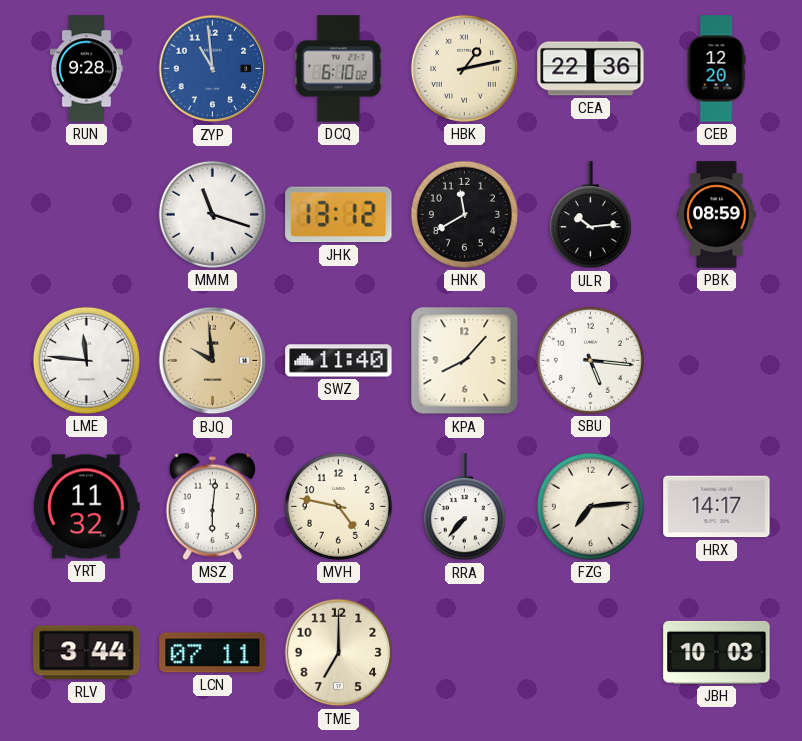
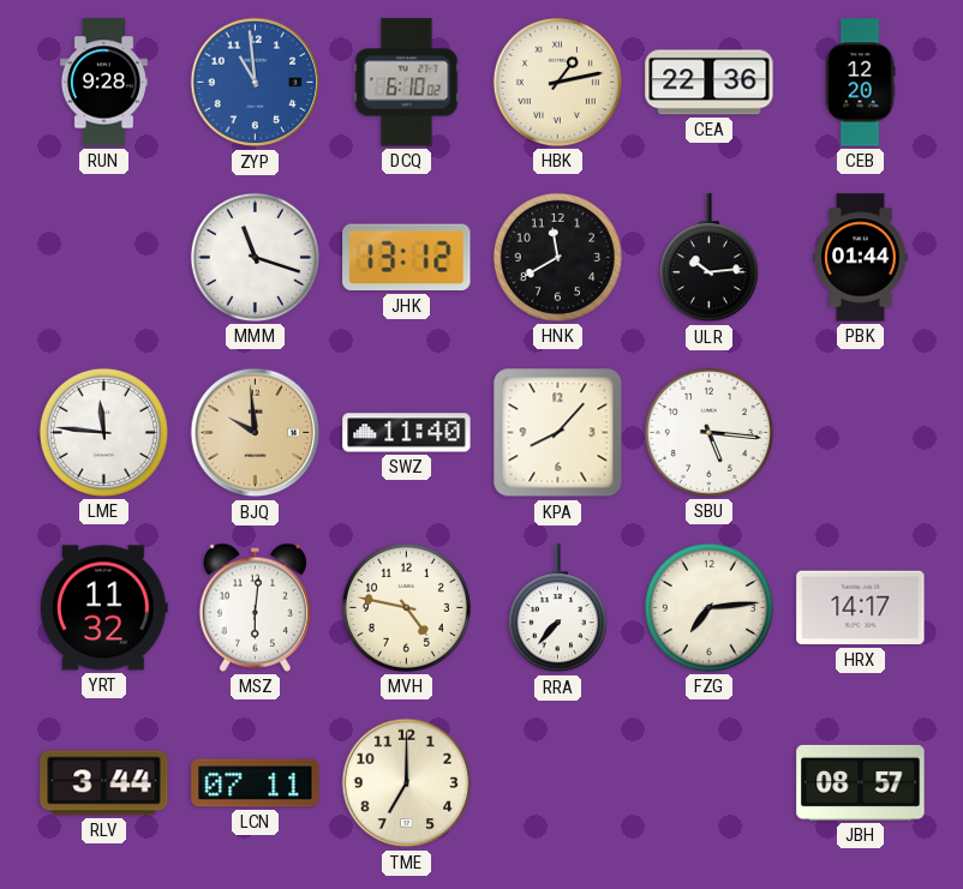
PBK: 08:59 -> 01:44 (861, 258)
JBH: 10:03 -> 08:57 (861, 782)
